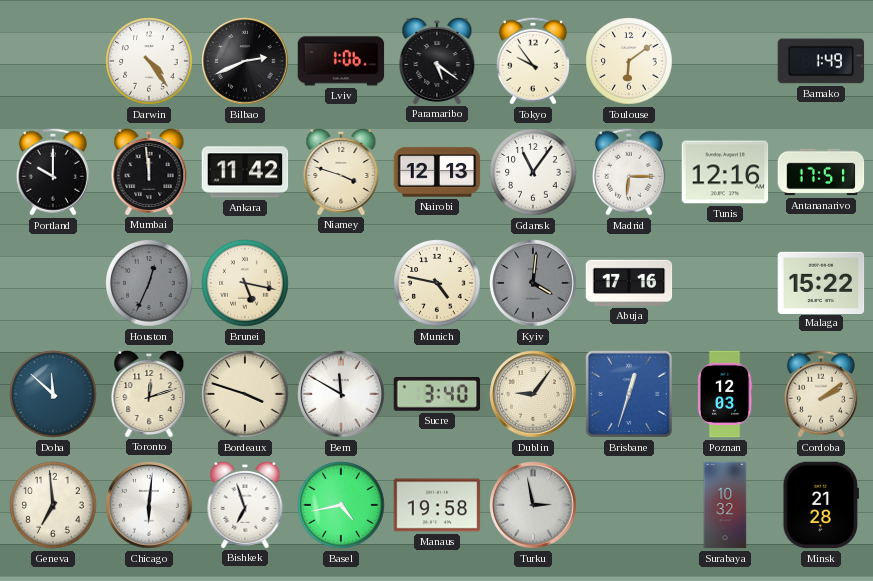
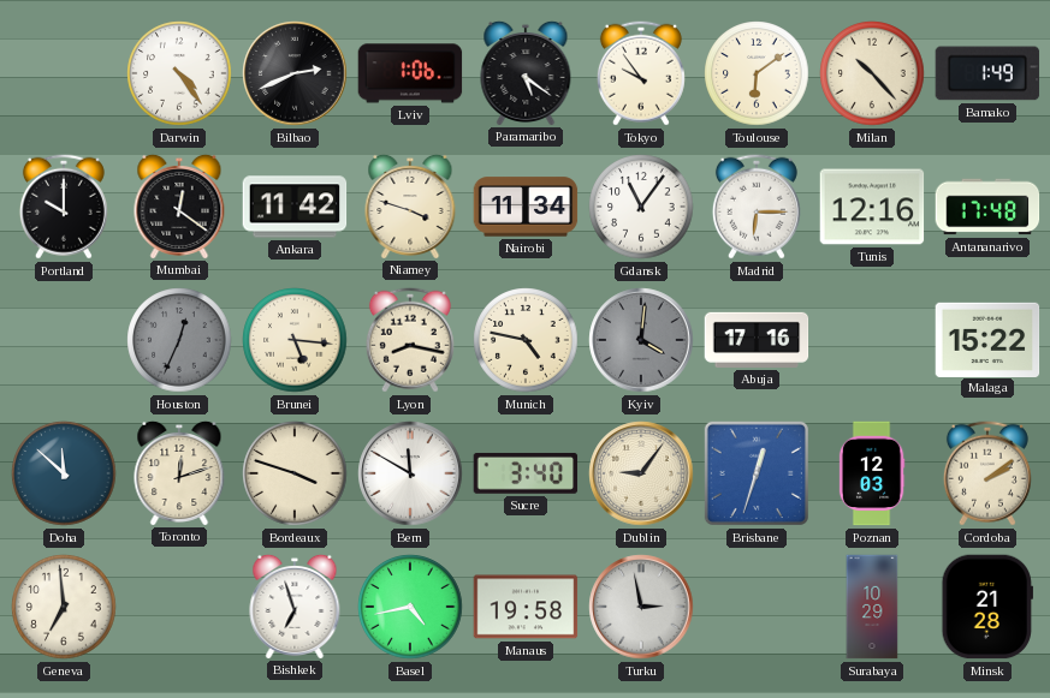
Milan: none -> 10:23 (872, 73)
Mumbai: 11:59 -> 12:21 (179, 205)
Nairobi: 12:13 -> 11:34 (526, 207)
Antananarivo: 17:51 -> 17:48 (987, 207)
Brunei: 5:17 -> 5:16 (295, 340)
Lyon: none -> 8:17 (410, 340)
Chicago: 6:01 -> none (149, 505)
Surabaya: 10:32 -> 10:29 (872, 607)
